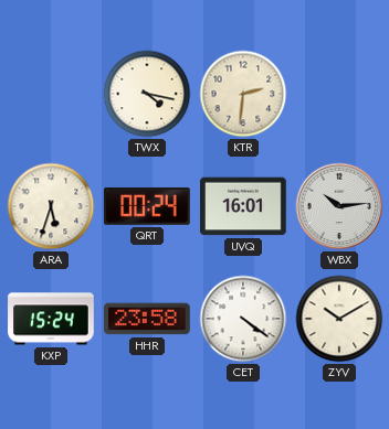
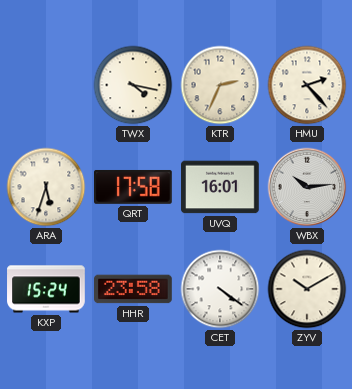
KTR: 2:31 -> 2:34 (220, 85)
HMU: none -> 2:23 (307, 85)
QRT: 00:24 -> 17:58 (134, 187)
